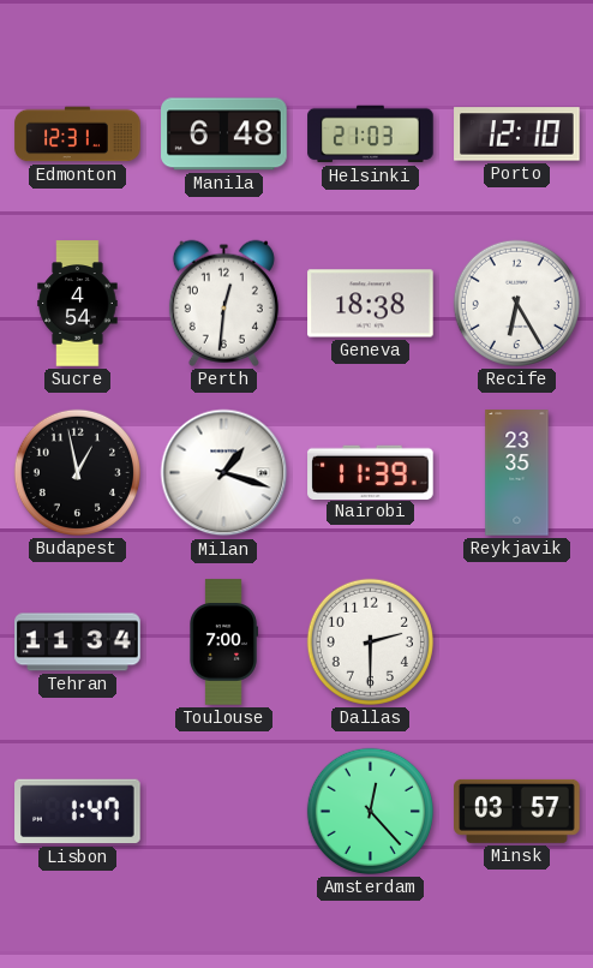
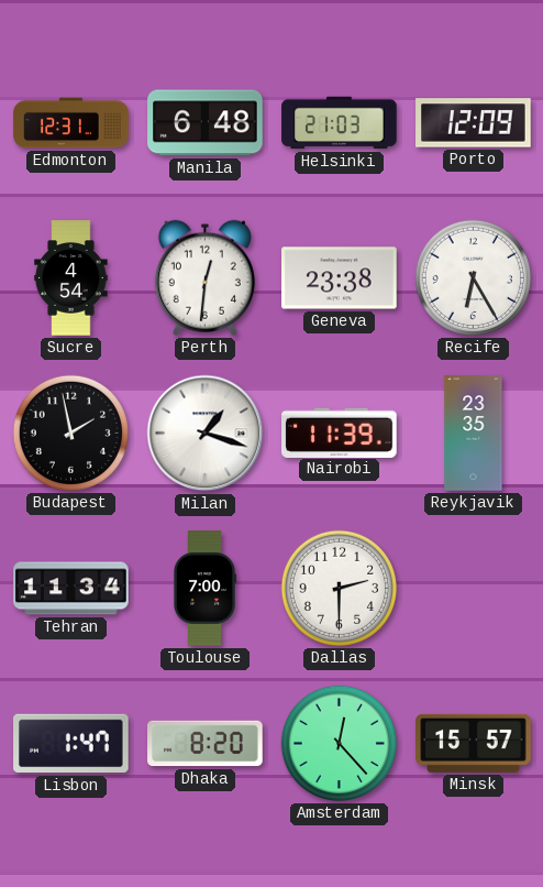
Porto: 12:10 -> 12:09 (474, 123)
Geneva: 18:38 -> 23:38 (340, 278)
Budapest: 12:58 -> 1:58 (70, 432)
Dhaka: none -> 8:20 (206, 744)
Minsk: 03:57 -> 15:57 (474, 743)
